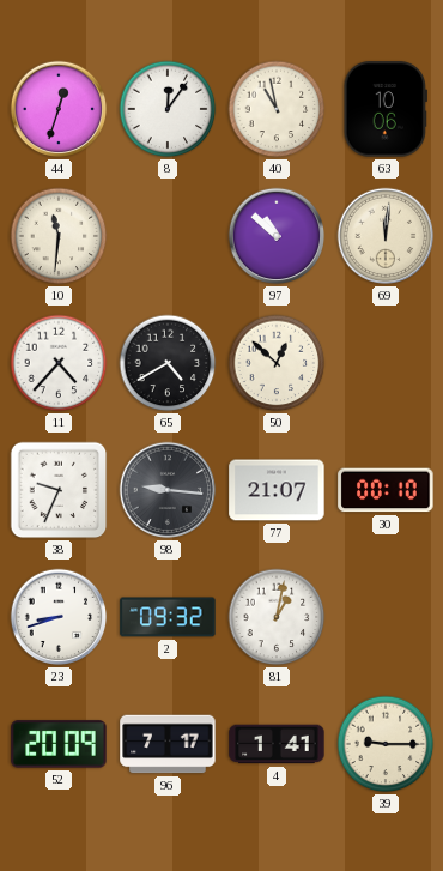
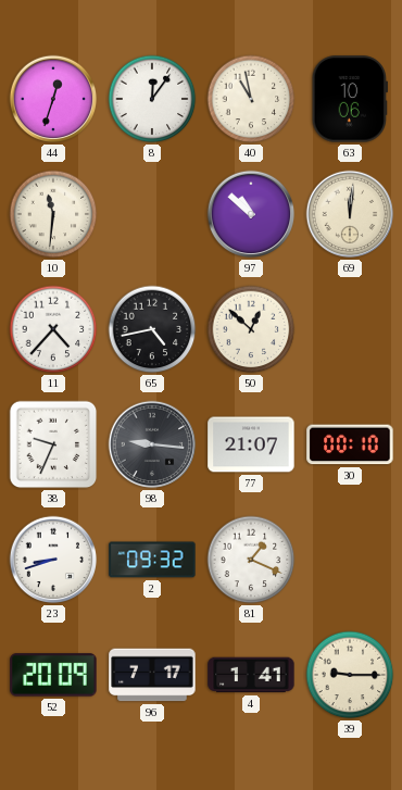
65: 4:40 -> 4:43 (152, 329)
81: 1:02 -> 1:19 (251, 560)
